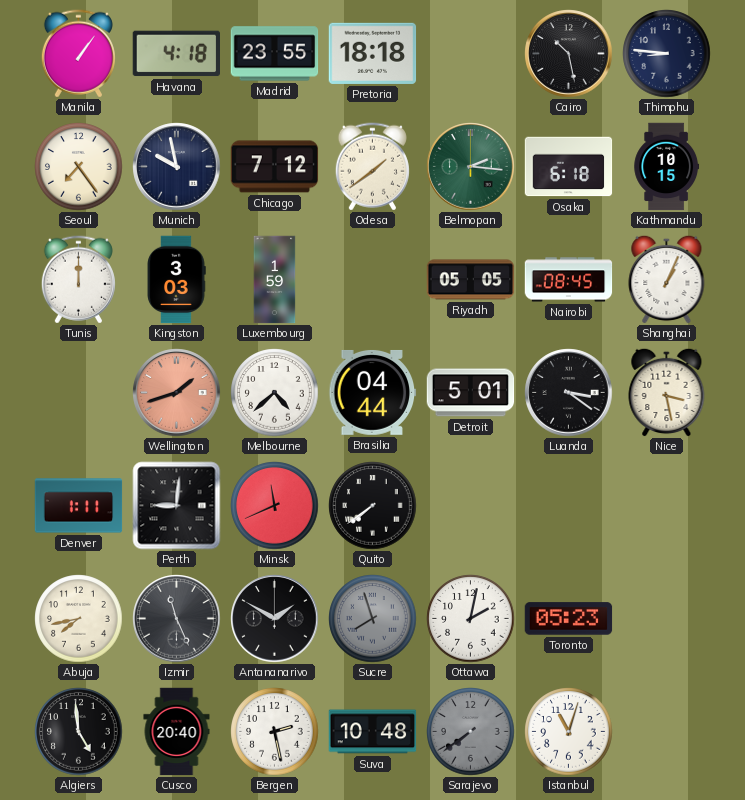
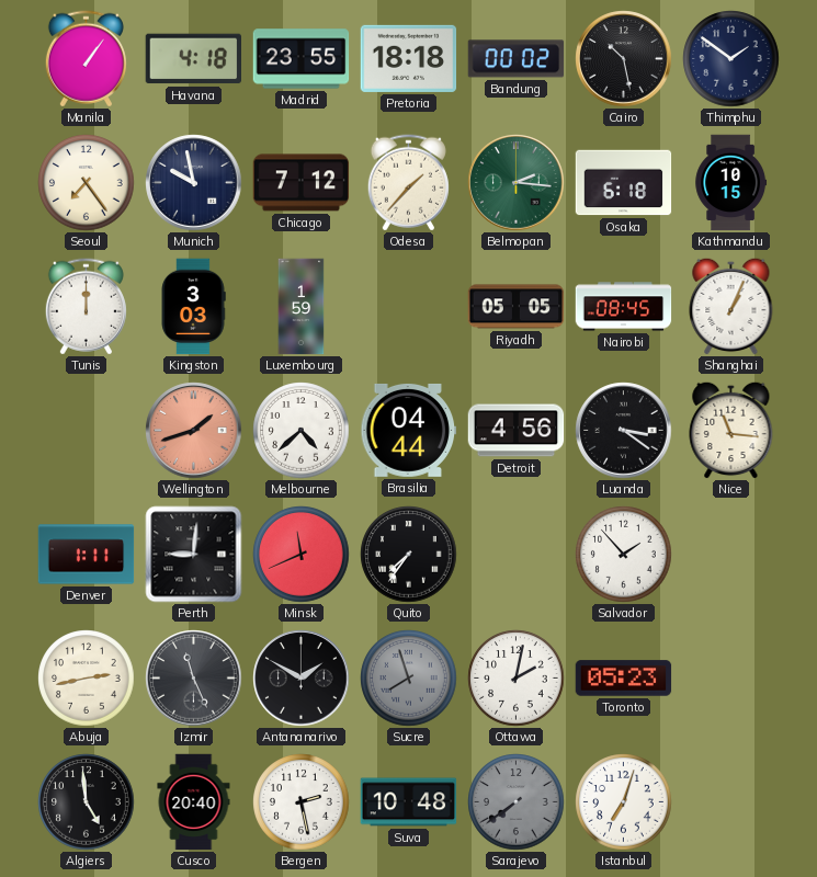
Bandung: none -> 00:02 (517, 59)
Thimphu: 8:46 -> 1:51 (731, 59)
Odesa: 1:39 -> 1:37 (408, 183)
Detroit: 5:01 -> 4:56 (517, 431)
Nice: 3:28 -> 11:16 (731, 430)
Quito: 7:39 -> 7:36 (409, 555)
Salvador: none -> 1:53 (624, 555)
Abuja: 7:43 -> 2:43 (87, 679)
Istanbul: 11:03 -> 7:03 (624, 802)
